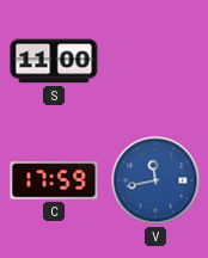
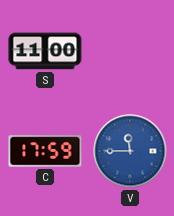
V: 11:43 -> 11:45 (130, 151)
